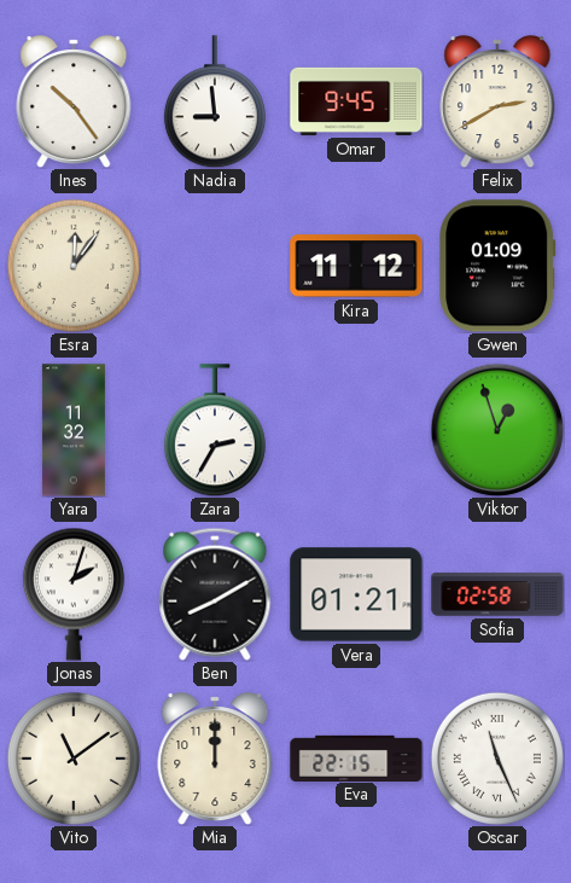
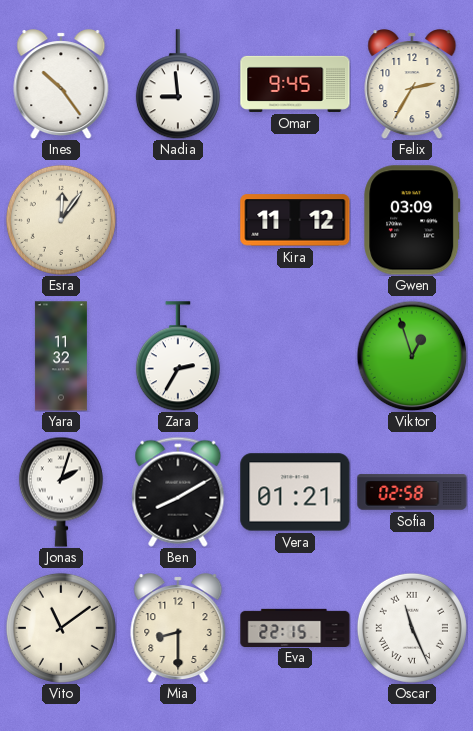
Felix: 2:40 -> 2:35 (412, 85)
Gwen: 01:09 -> 03:09 (412, 220)
Mia: 12:00 -> 8:30 (178, 629)
